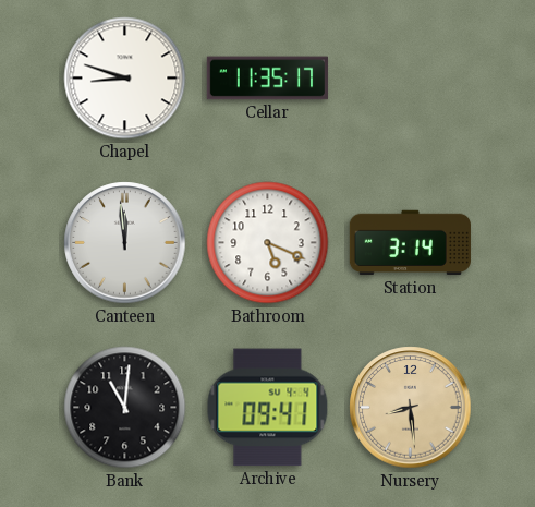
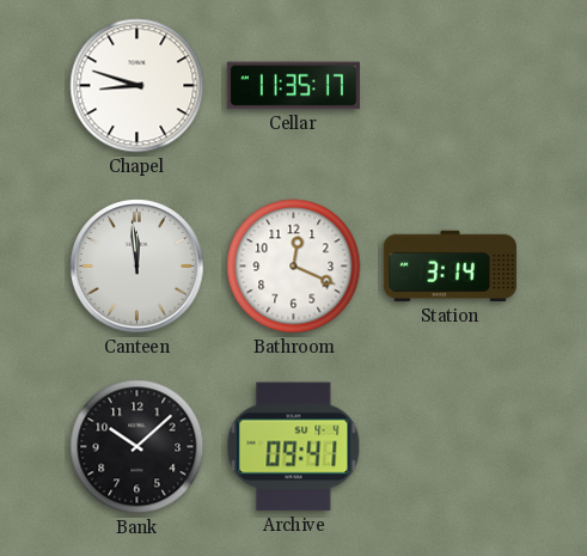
Bathroom: 5:19 -> 12:19 (294, 267)
Bank: 11:01 -> 10:08 (137, 447)
Nursery: 8:29 -> none (411, 408)
